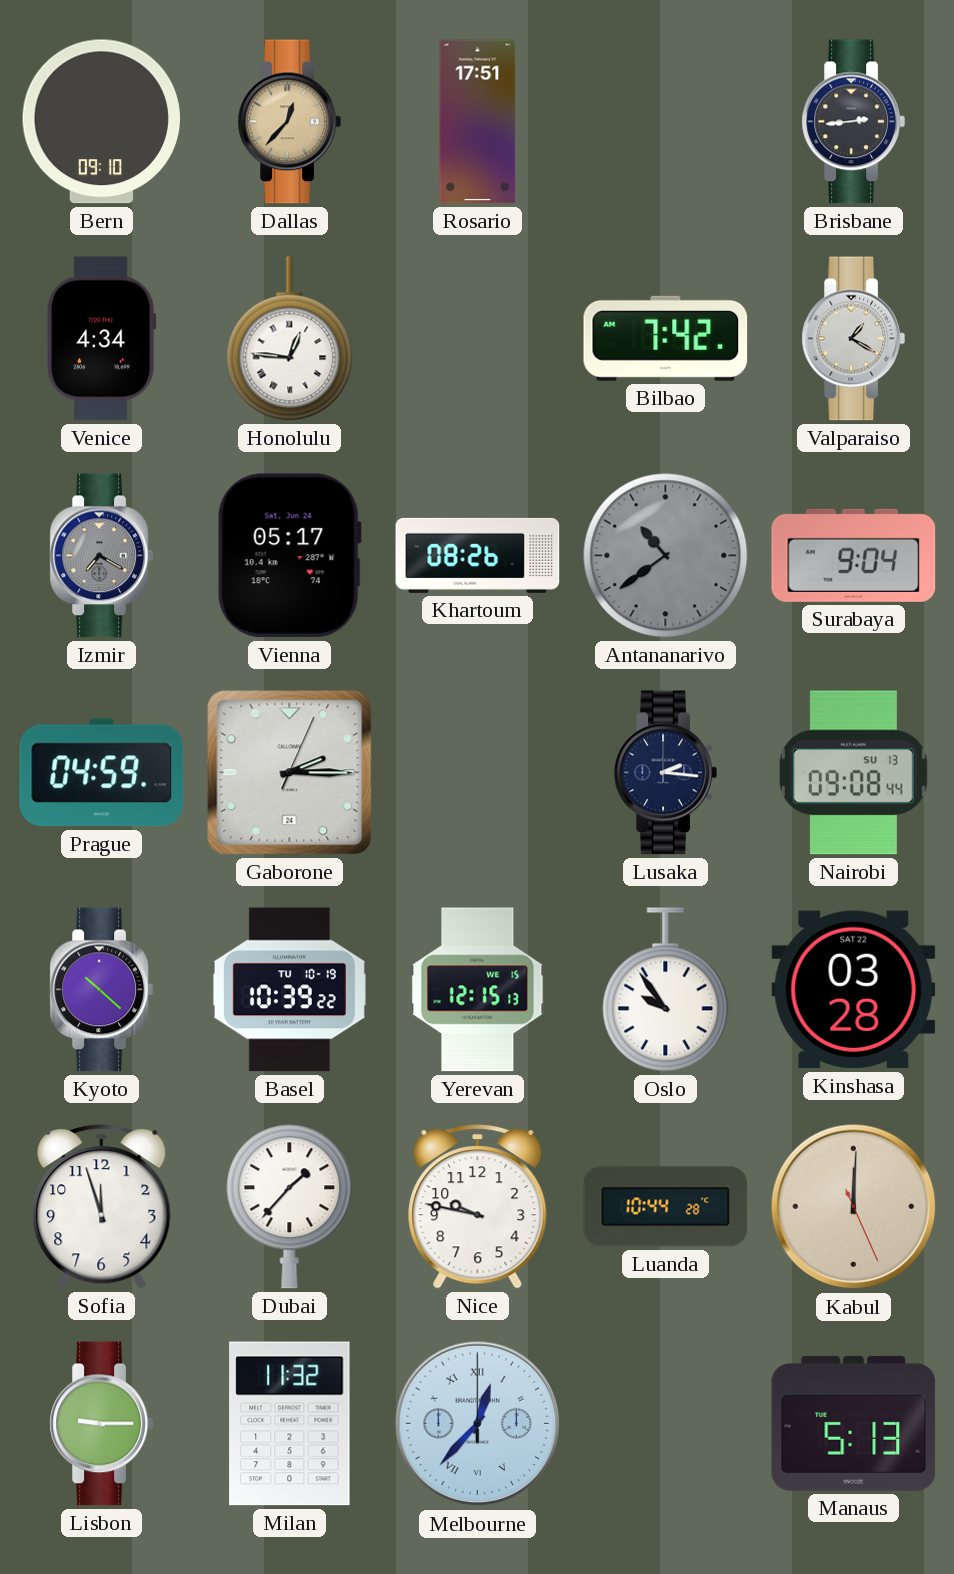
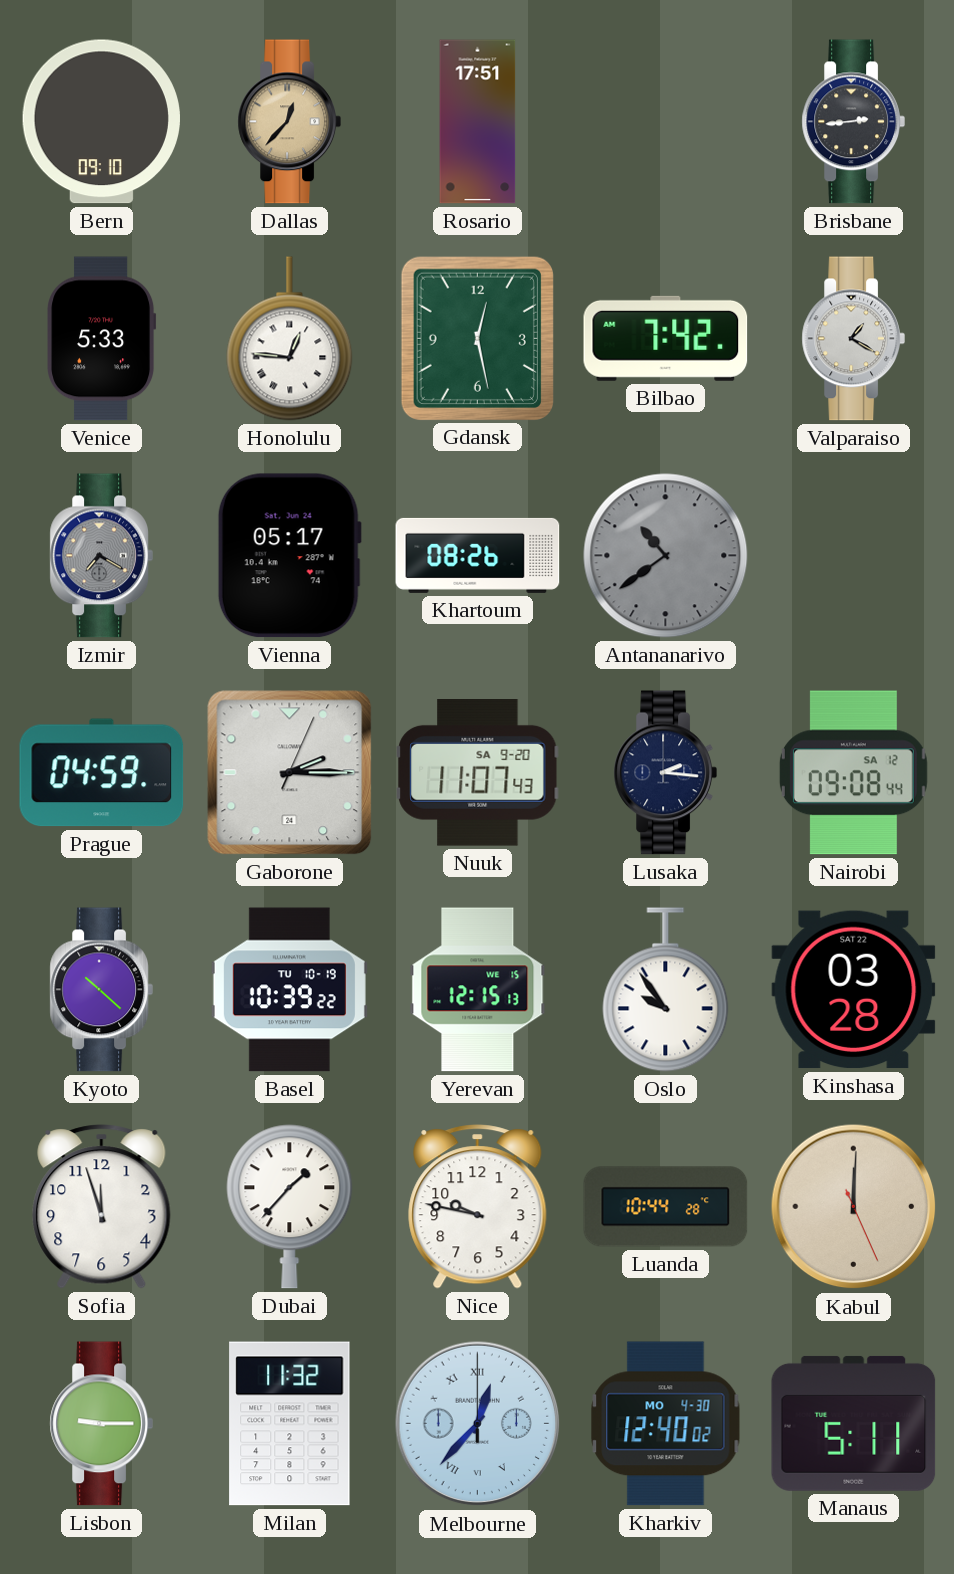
Venice: 4:34 -> 5:33 (102, 339)
Gdansk: none -> 12:28 (477, 338)
Surabaya: 9:04 -> none (854, 555)
Nuuk: none -> 11:07 (478, 773)
Nairobi date: SU 13 -> SA 12 (853, 773)
Kharkiv: none -> 12:40 (666, 1424)
Manaus: 5:13 -> 5:11 (854, 1423)
